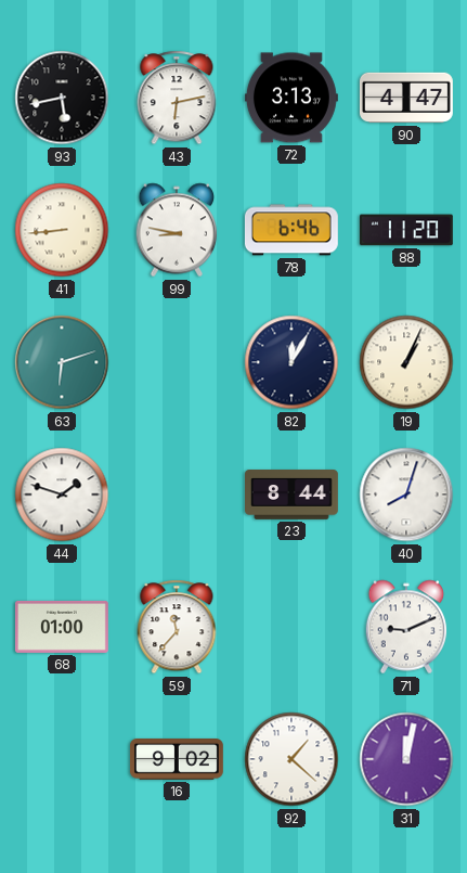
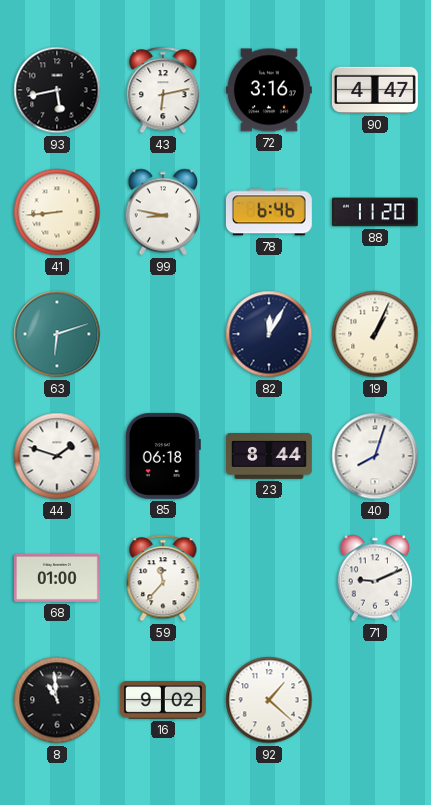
72: 3:13 -> 3:16 (269, 90)
85: none -> 06:18 (163, 456)
8: none -> 10:59 (57, 700)
31: 12:02 -> none (406, 759)
